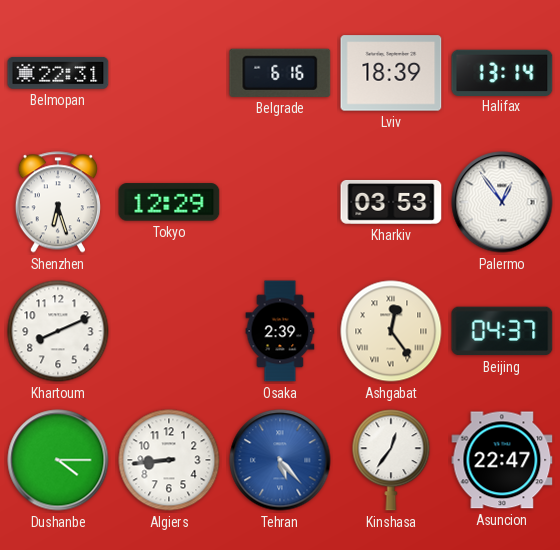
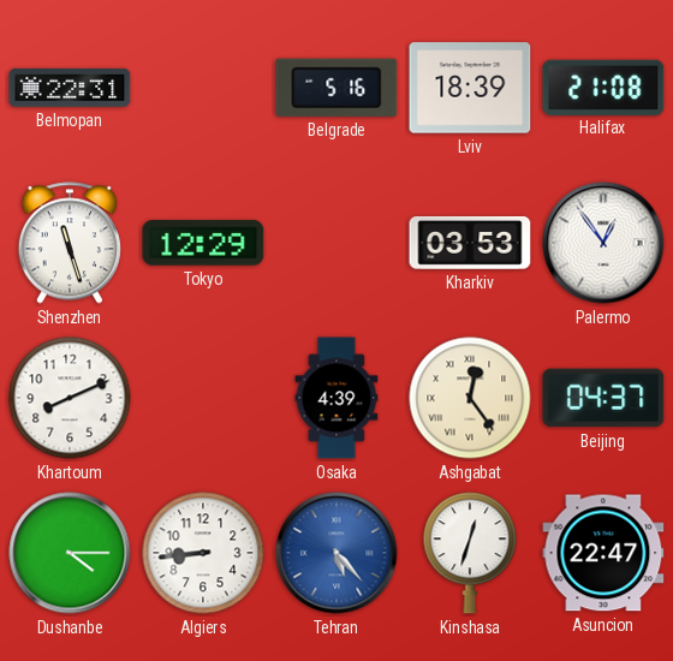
Belgrade: 6:16 -> 5:16 (336, 88)
Halifax: 13:14 -> 21:08 (603, 87)
Shenzhen: 6:27 -> 11:27 (70, 243)
Osaka: 2:39 -> 4:39 (336, 398)
Kinshasa: 12:36 -> 12:33 (470, 553)
